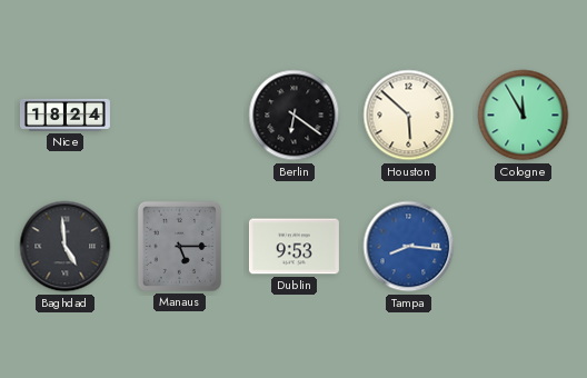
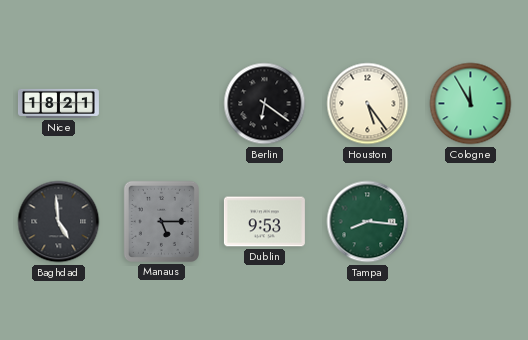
Nice: 18:24 -> 18:21 (58, 103)
Houston: 5:52 -> 5:24 (368, 104)
Tampa dial: blue -> green (368, 222)
